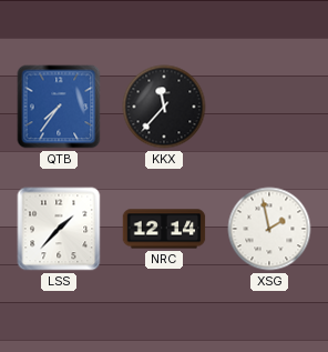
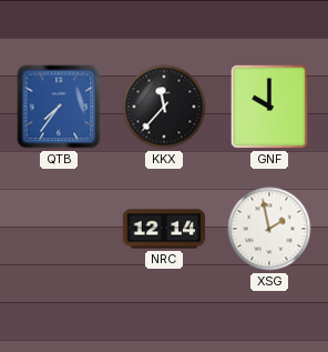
GNF: none -> 10:00 (269, 107)
LSS: 1:37 -> none (59, 229)
